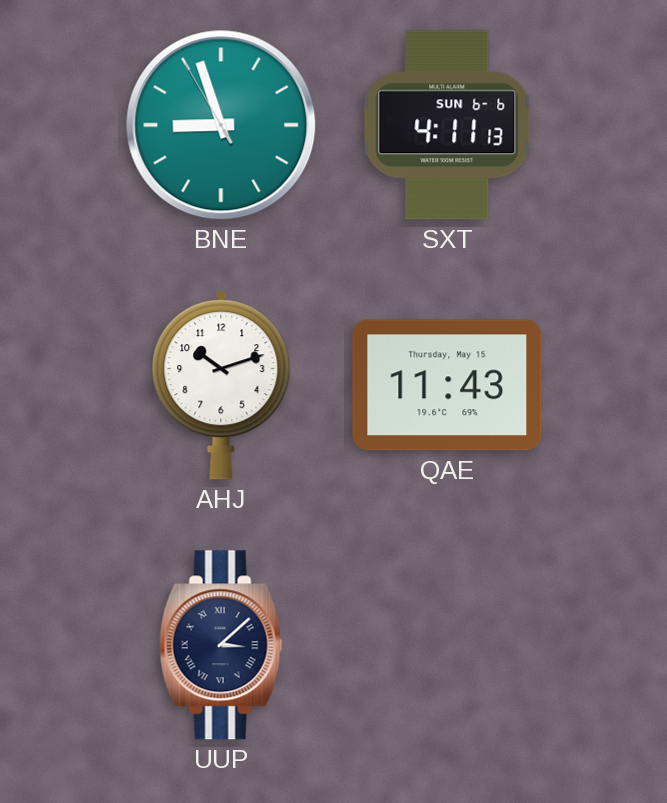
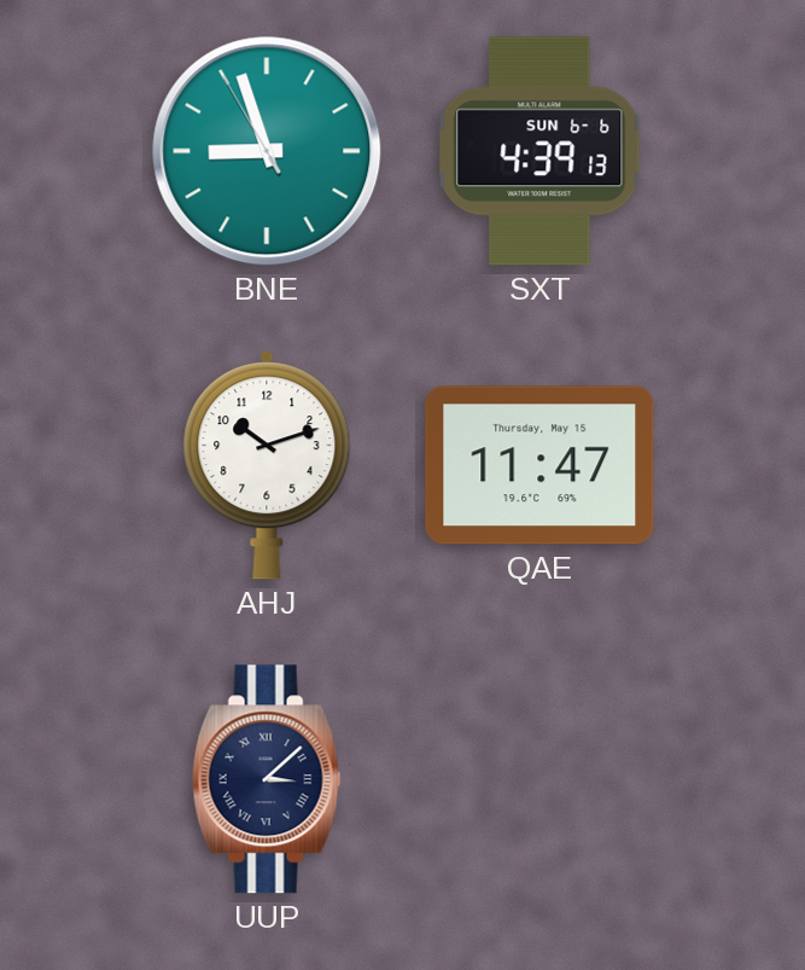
SXT: 4:11 -> 4:39 (539, 151)
QAE: 11:43 -> 11:47 (539, 465)
